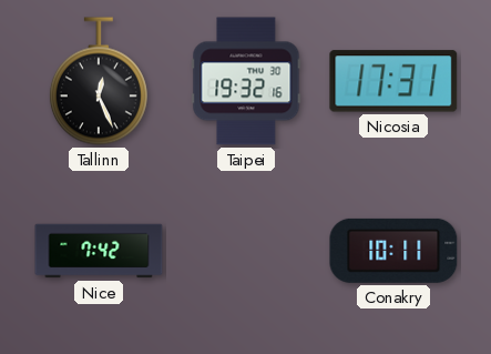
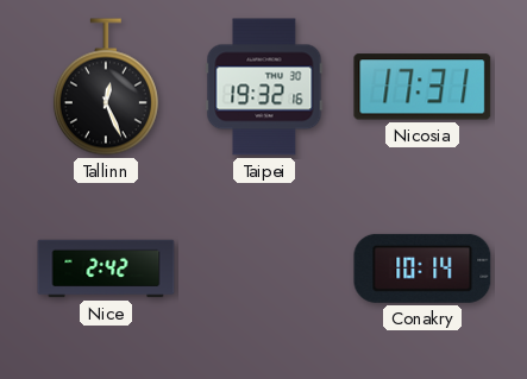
Nice: 7:42 -> 2:42 (106, 269)
Conakry: 10:11 -> 10:14 (422, 269)
